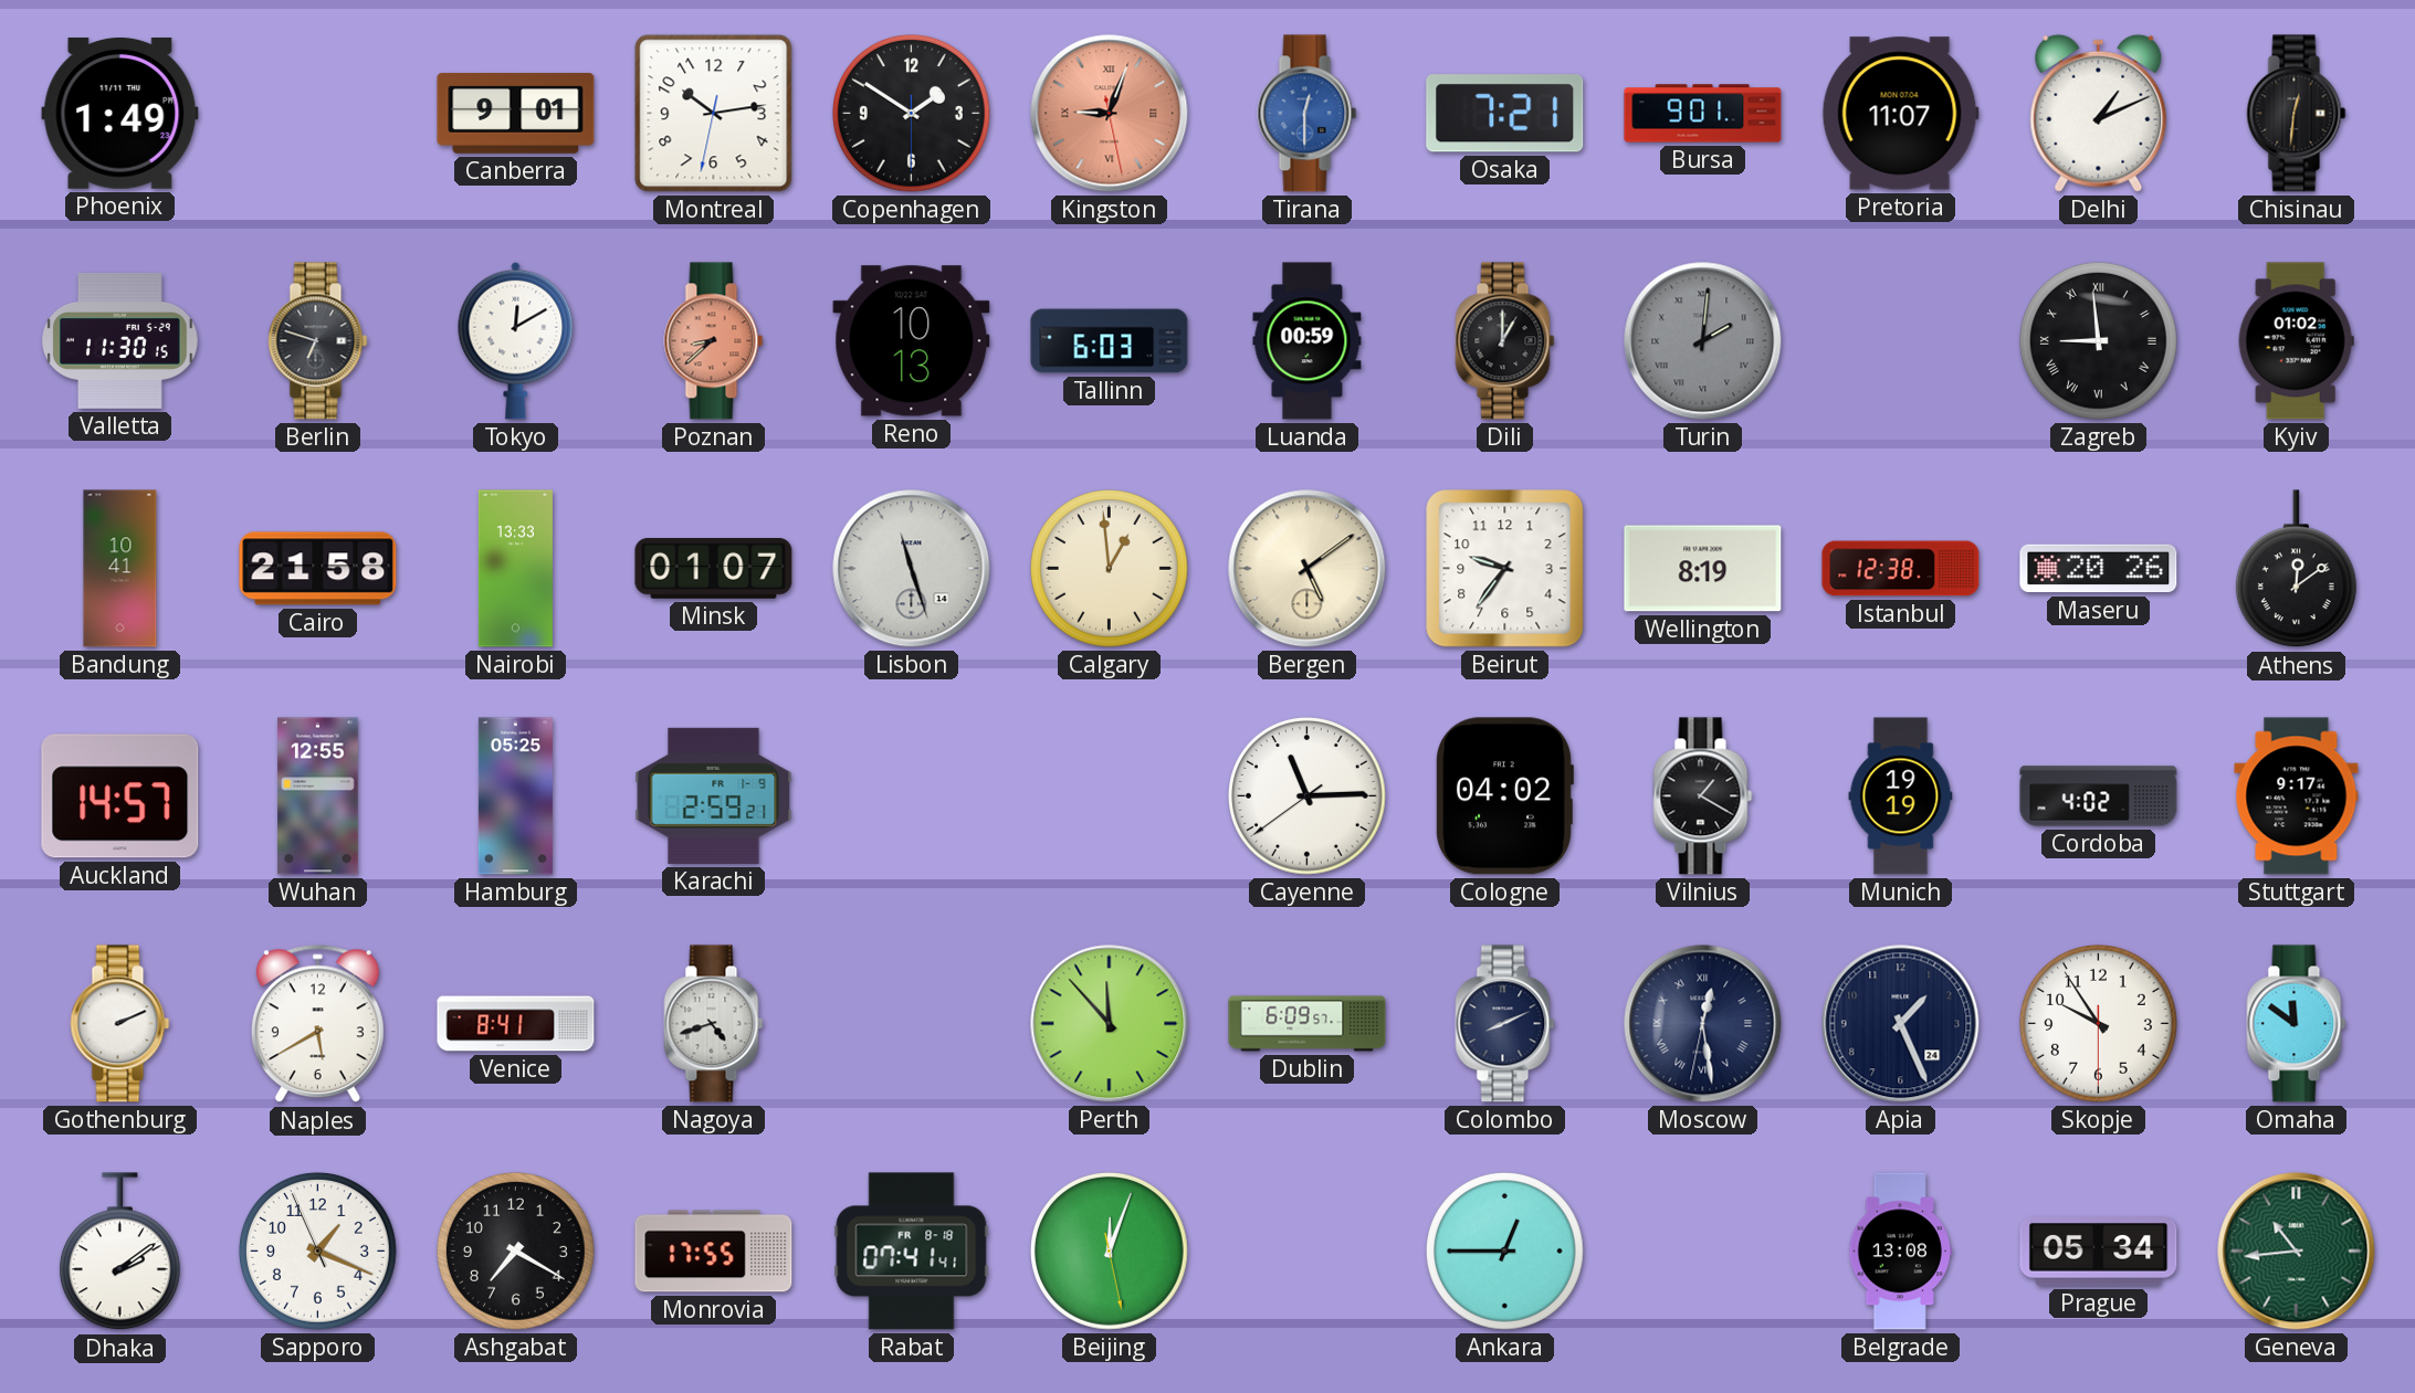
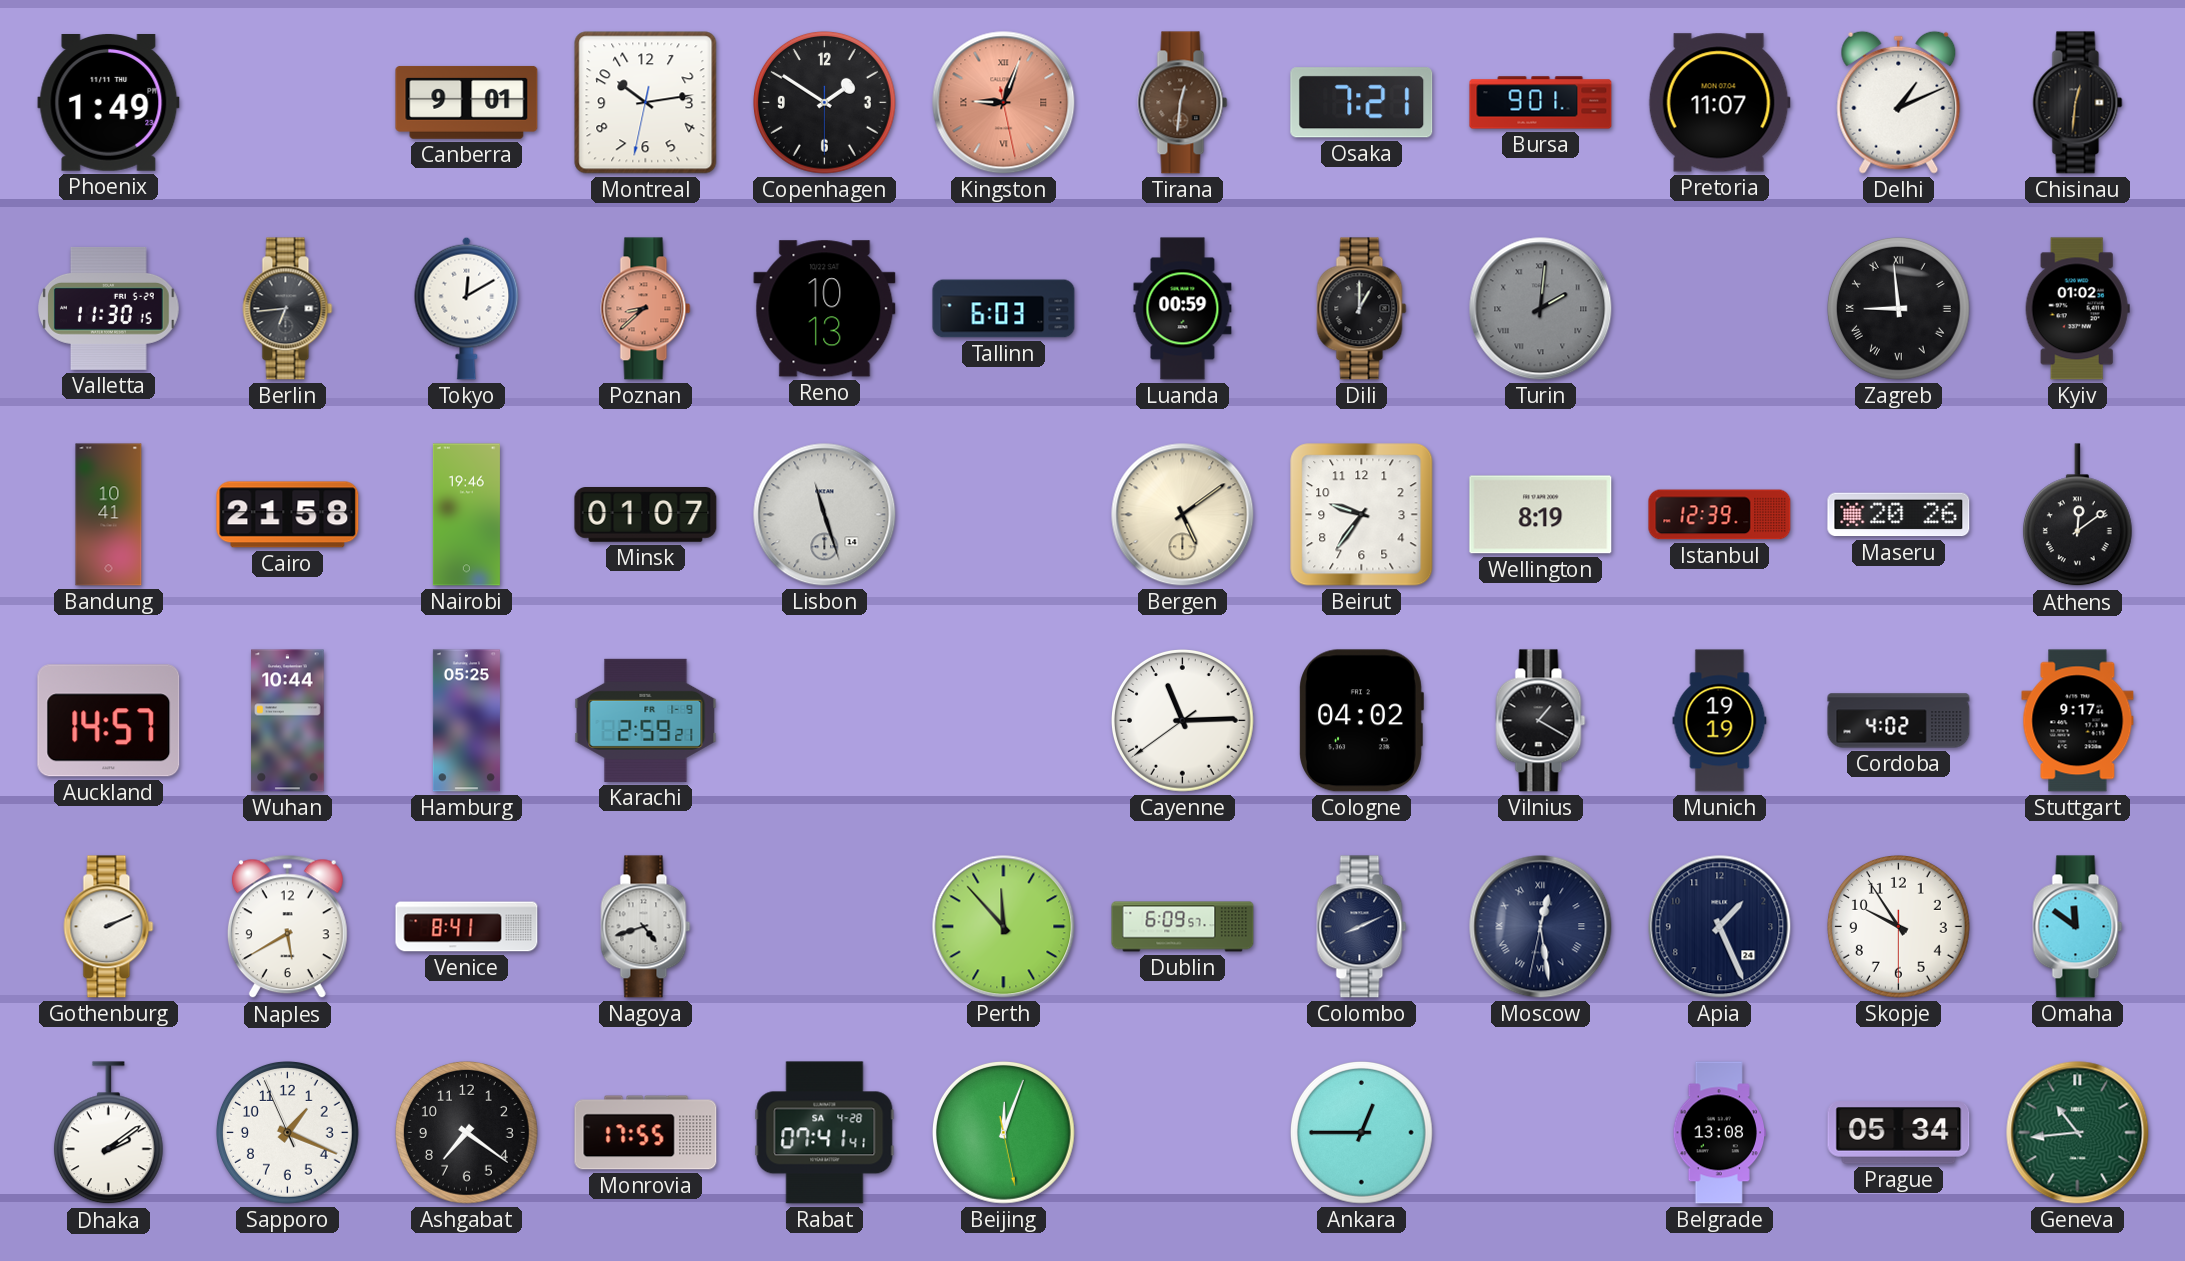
Tirana: 12:30 -> 12:31 (1183, 103)
Tirana dial: blue -> brown (1183, 103)
Berlin: 6:48 -> 6:44 (288, 309)
Nairobi: 13:33 -> 19:46 (466, 515)
Calgary: 12:59 -> none (1110, 569)
Istanbul: 12:38 -> 12:39 (1720, 515)
Wuhan: 12:55 -> 10:44 (288, 721)
Ashgabat: 7:20 -> 7:21 (467, 1133)
Rabat date: FR 8-18 -> SA 4-28 (825, 1133)
